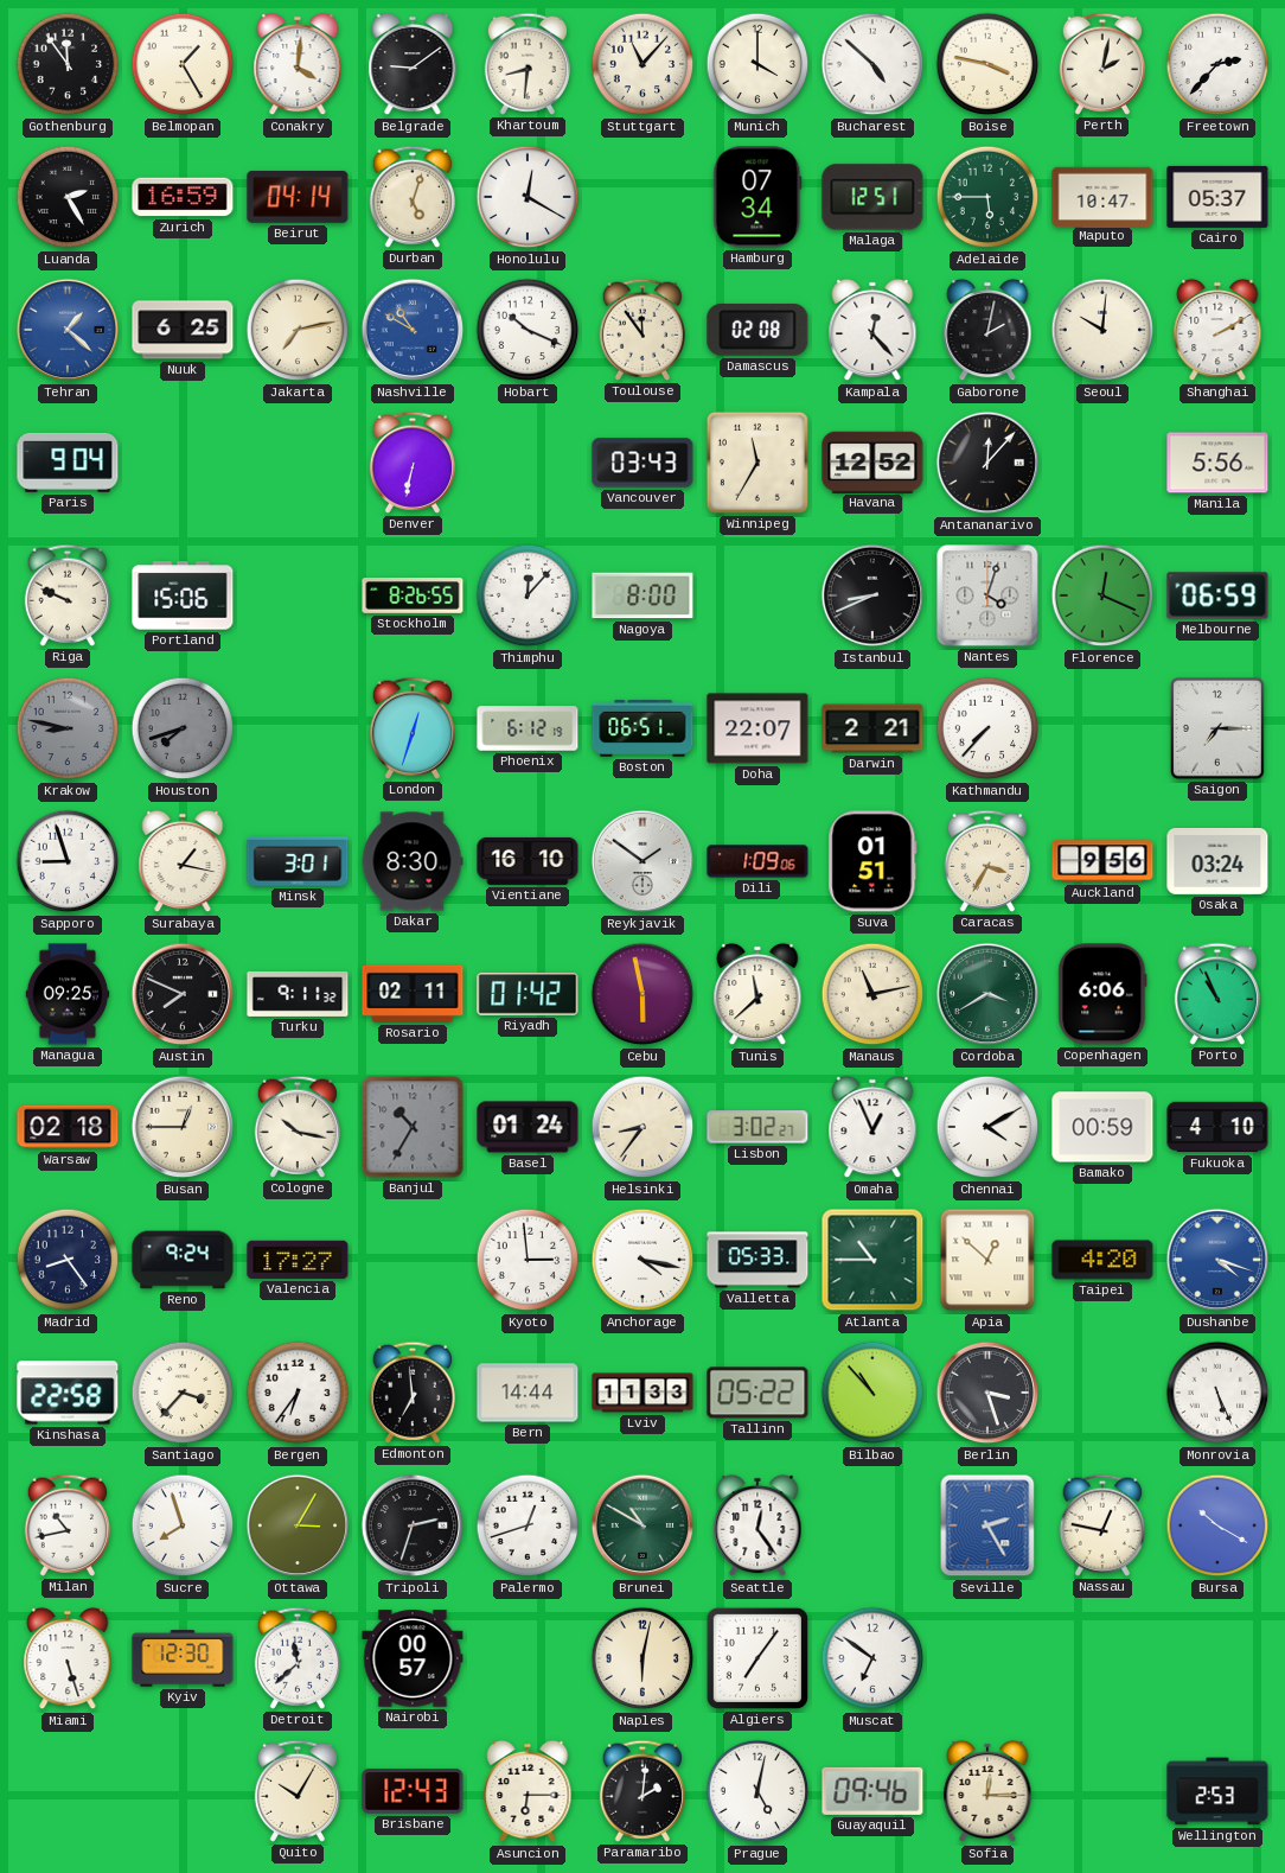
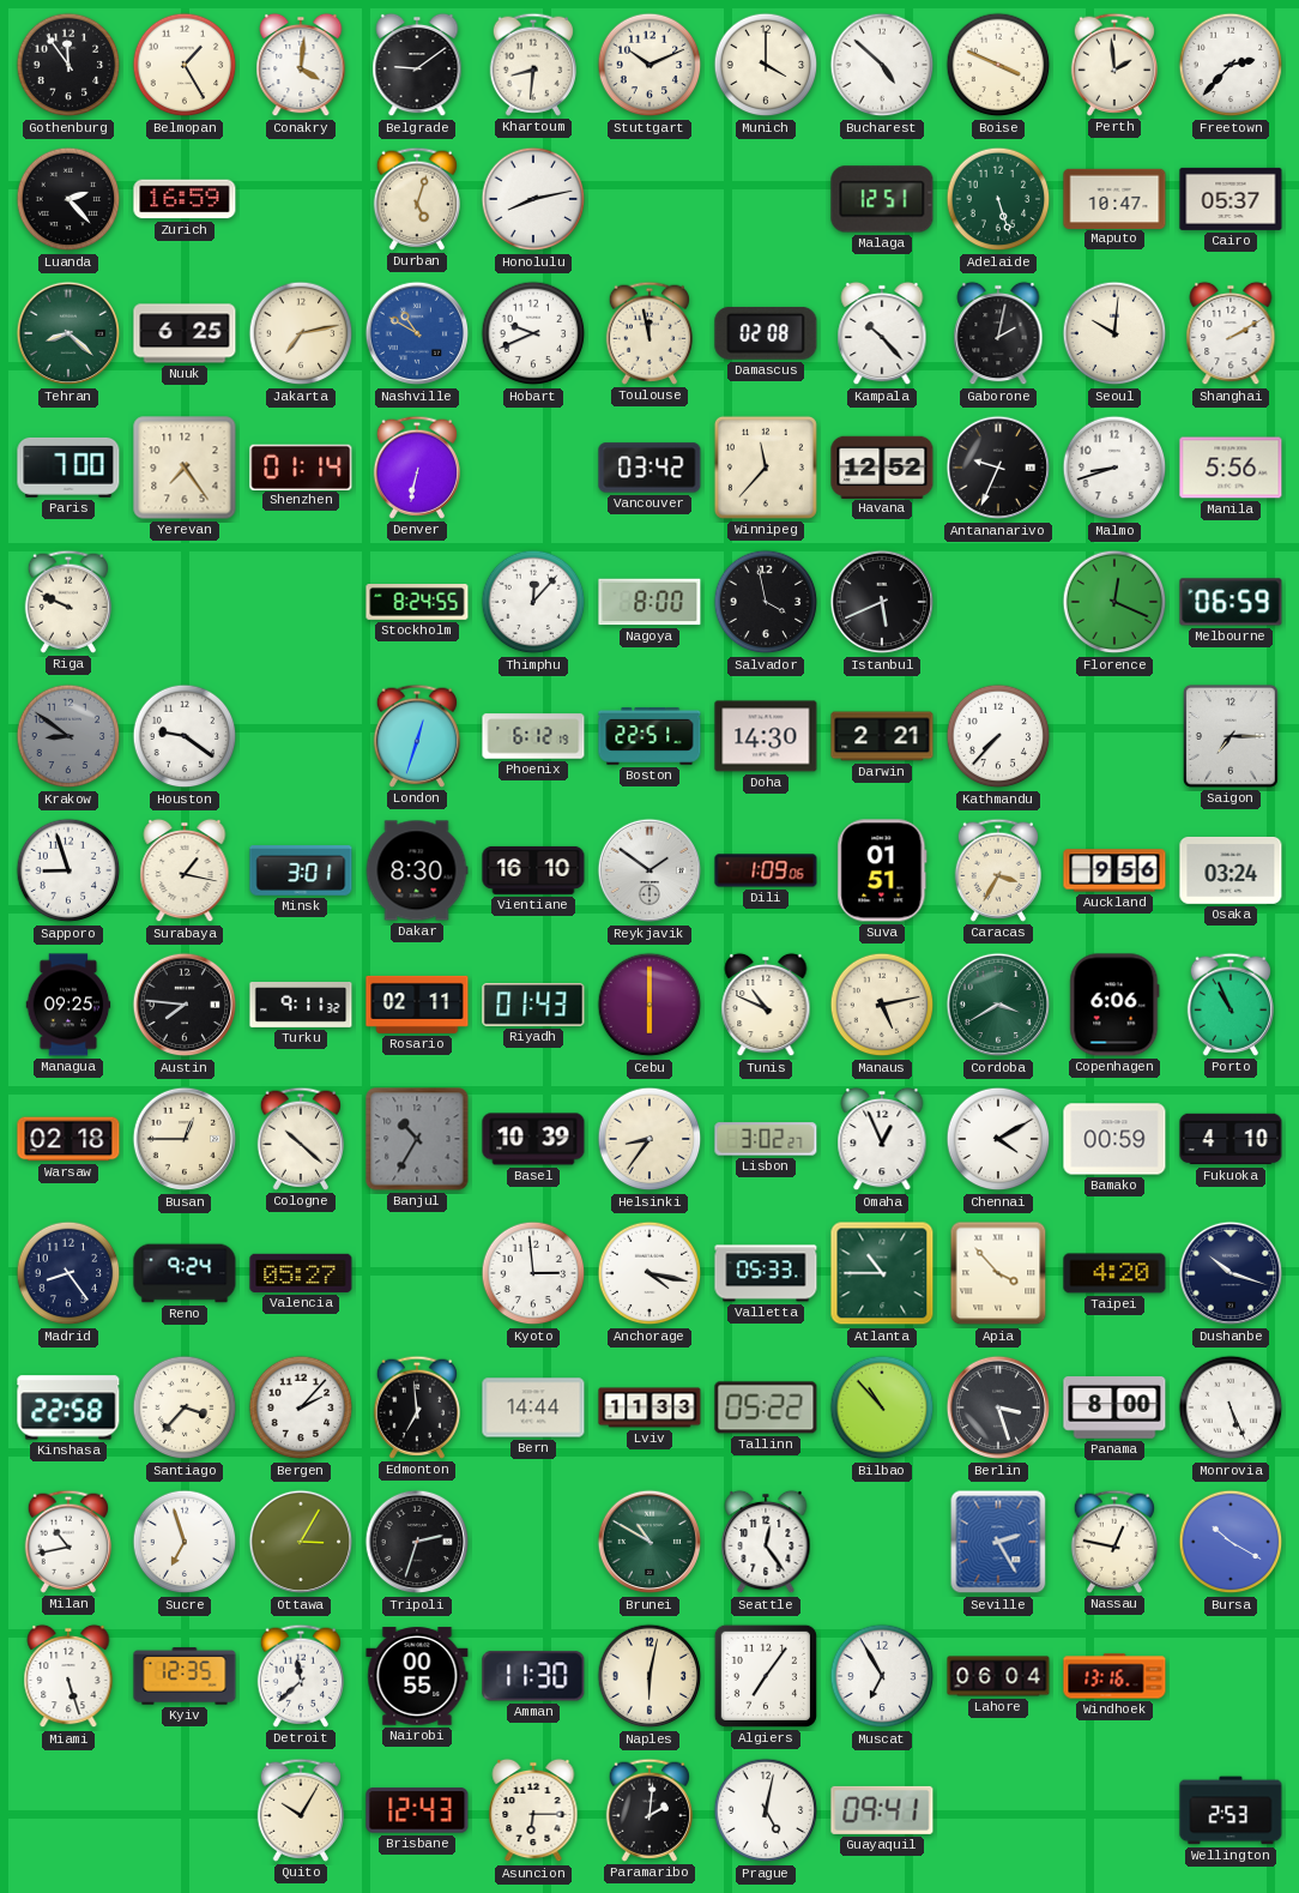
Stuttgart: 11:07 -> 10:11 (649, 65)
Boise: 3:47 -> 3:49 (998, 65)
Perth: 2:02 -> 1:59 (1113, 65)
Luanda: 2:25 -> 2:23 (68, 199)
Beirut: 04:14 -> none (298, 197)
Honolulu: 12:20 -> 8:13 (533, 199)
Hamburg: 07:34 -> none (757, 197)
Adelaide: 5:45 -> 5:27 (998, 199)
Tehran: 1:22 -> 8:22 (68, 333)
Tehran dial: blue -> green (68, 333)
Hobart: 10:19 -> 9:41 (533, 333)
Toulouse: 11:54 -> 11:58 (648, 333)
Kampala: 12:23 -> 10:23 (882, 333)
Paris: 9:04 -> 7:00 (68, 468)
Yerevan: none -> 7:24 (185, 468)
Shenzhen: none -> 01:14 (301, 466)
Vancouver: 03:43 -> 03:42 (649, 468)
Winnipeg: 11:35 -> 11:37 (766, 468)
Antananarivo: 12:07 -> 9:34 (998, 468)
Malmo: none -> 8:42 (1114, 468)
Portland: 15:06 -> none (183, 595)
Stockholm: 8:26 -> 8:24 (417, 603)
Salvador: none -> 3:58 (766, 602)
Istanbul: 8:41 -> 5:41 (882, 602)
Nantes: 4:03 -> none (987, 595)
Krakow: 8:47 -> 8:51 (68, 736)
Houston: 7:42 -> 9:21 (185, 736)
Houston dial: grey -> white (185, 736)
Boston: 06:51 -> 22:51 (649, 736)
Doha: 22:07 -> 14:30 (766, 736)
Austin: 7:49 -> 7:46 (185, 1005)
Riyadh: 01:42 -> 01:43 (533, 1005)
Cebu: 5:58 -> 6:00 (649, 1005)
Tunis: 11:38 -> 10:49 (766, 1005)
Manaus: 11:13 -> 5:13 (882, 1005)
Cologne: 10:17 -> 10:22 (300, 1139)
Basel: 01:24 -> 10:39 (533, 1139)
Valencia: 17:27 -> 05:27 (301, 1273)
Apia: 12:52 -> 3:53 (998, 1273)
Dushanbe: 4:18 -> 10:18 (1231, 1273)
Dushanbe dial: blue -> navy (1231, 1273)
Bergen: 6:36 -> 2:07 (301, 1407)
Panama: none -> 8:00 (1114, 1407)
Sucre: 7:57 -> 6:57 (185, 1542)
Palermo: 12:42 -> none (528, 1525)
Kyiv: 12:30 -> 12:35 (185, 1676)
Nairobi: 00:57 -> 00:55 (417, 1676)
Amman: none -> 11:30 (533, 1676)
Muscat: 6:51 -> 6:55 (882, 1676)
Lahore: none -> 06:04 (998, 1676)
Windhoek: none -> 13:16 (1114, 1676)
Guayaquil: 09:46 -> 09:41 (882, 1810)
Sofia: 12:15 -> none (987, 1791)
